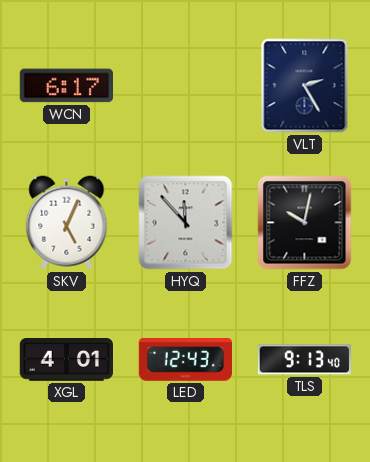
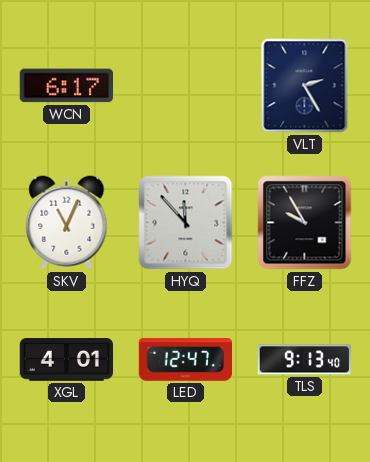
SKV: 5:04 -> 11:04 (67, 223)
FFZ: 10:02 -> 9:55 (305, 223)
LED: 12:43 -> 12:47 (185, 360)
